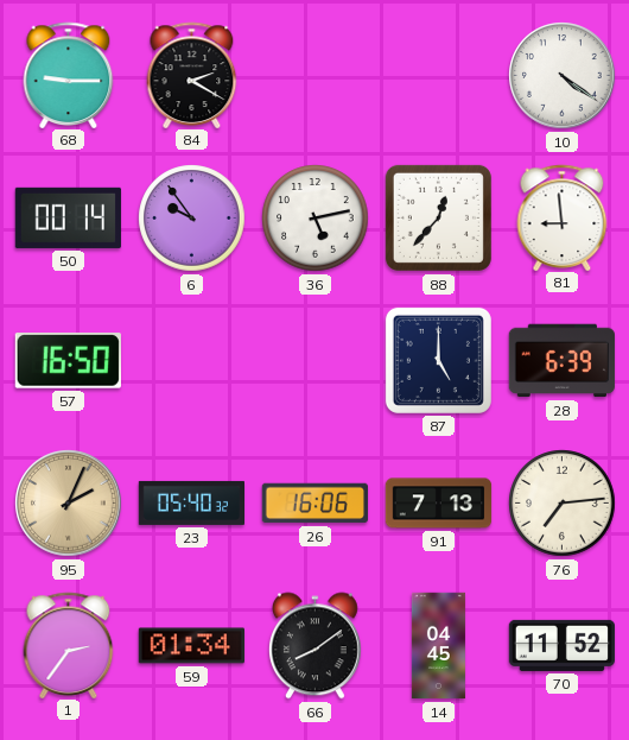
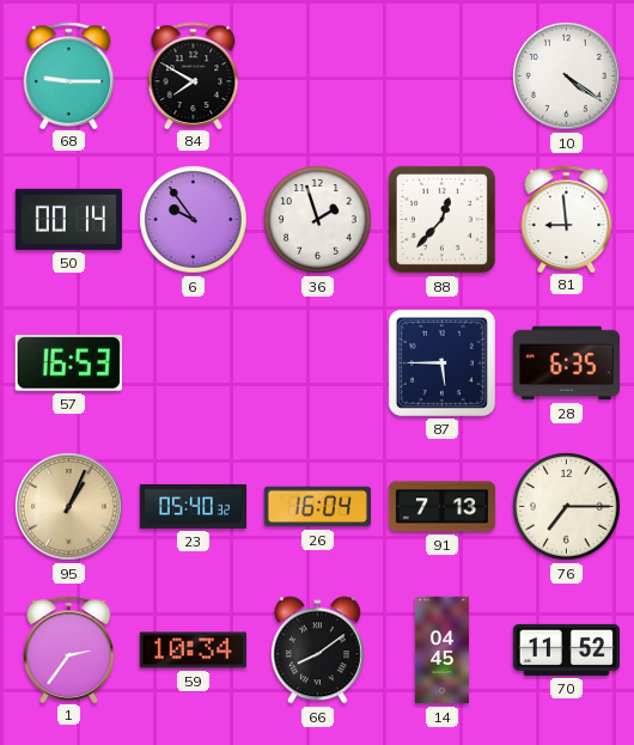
84: 2:20 -> 7:50 (194, 75)
36: 5:13 -> 1:57 (318, 220)
57: 16:50 -> 16:53 (68, 364)
87: 5:00 -> 5:45 (441, 362)
28: 6:39 -> 6:35 (566, 364)
95: 2:04 -> 1:04 (69, 507)
26: 16:06 -> 16:04 (317, 507)
76: 7:14 -> 7:15 (567, 507)
59: 01:34 -> 10:34 (193, 651)
